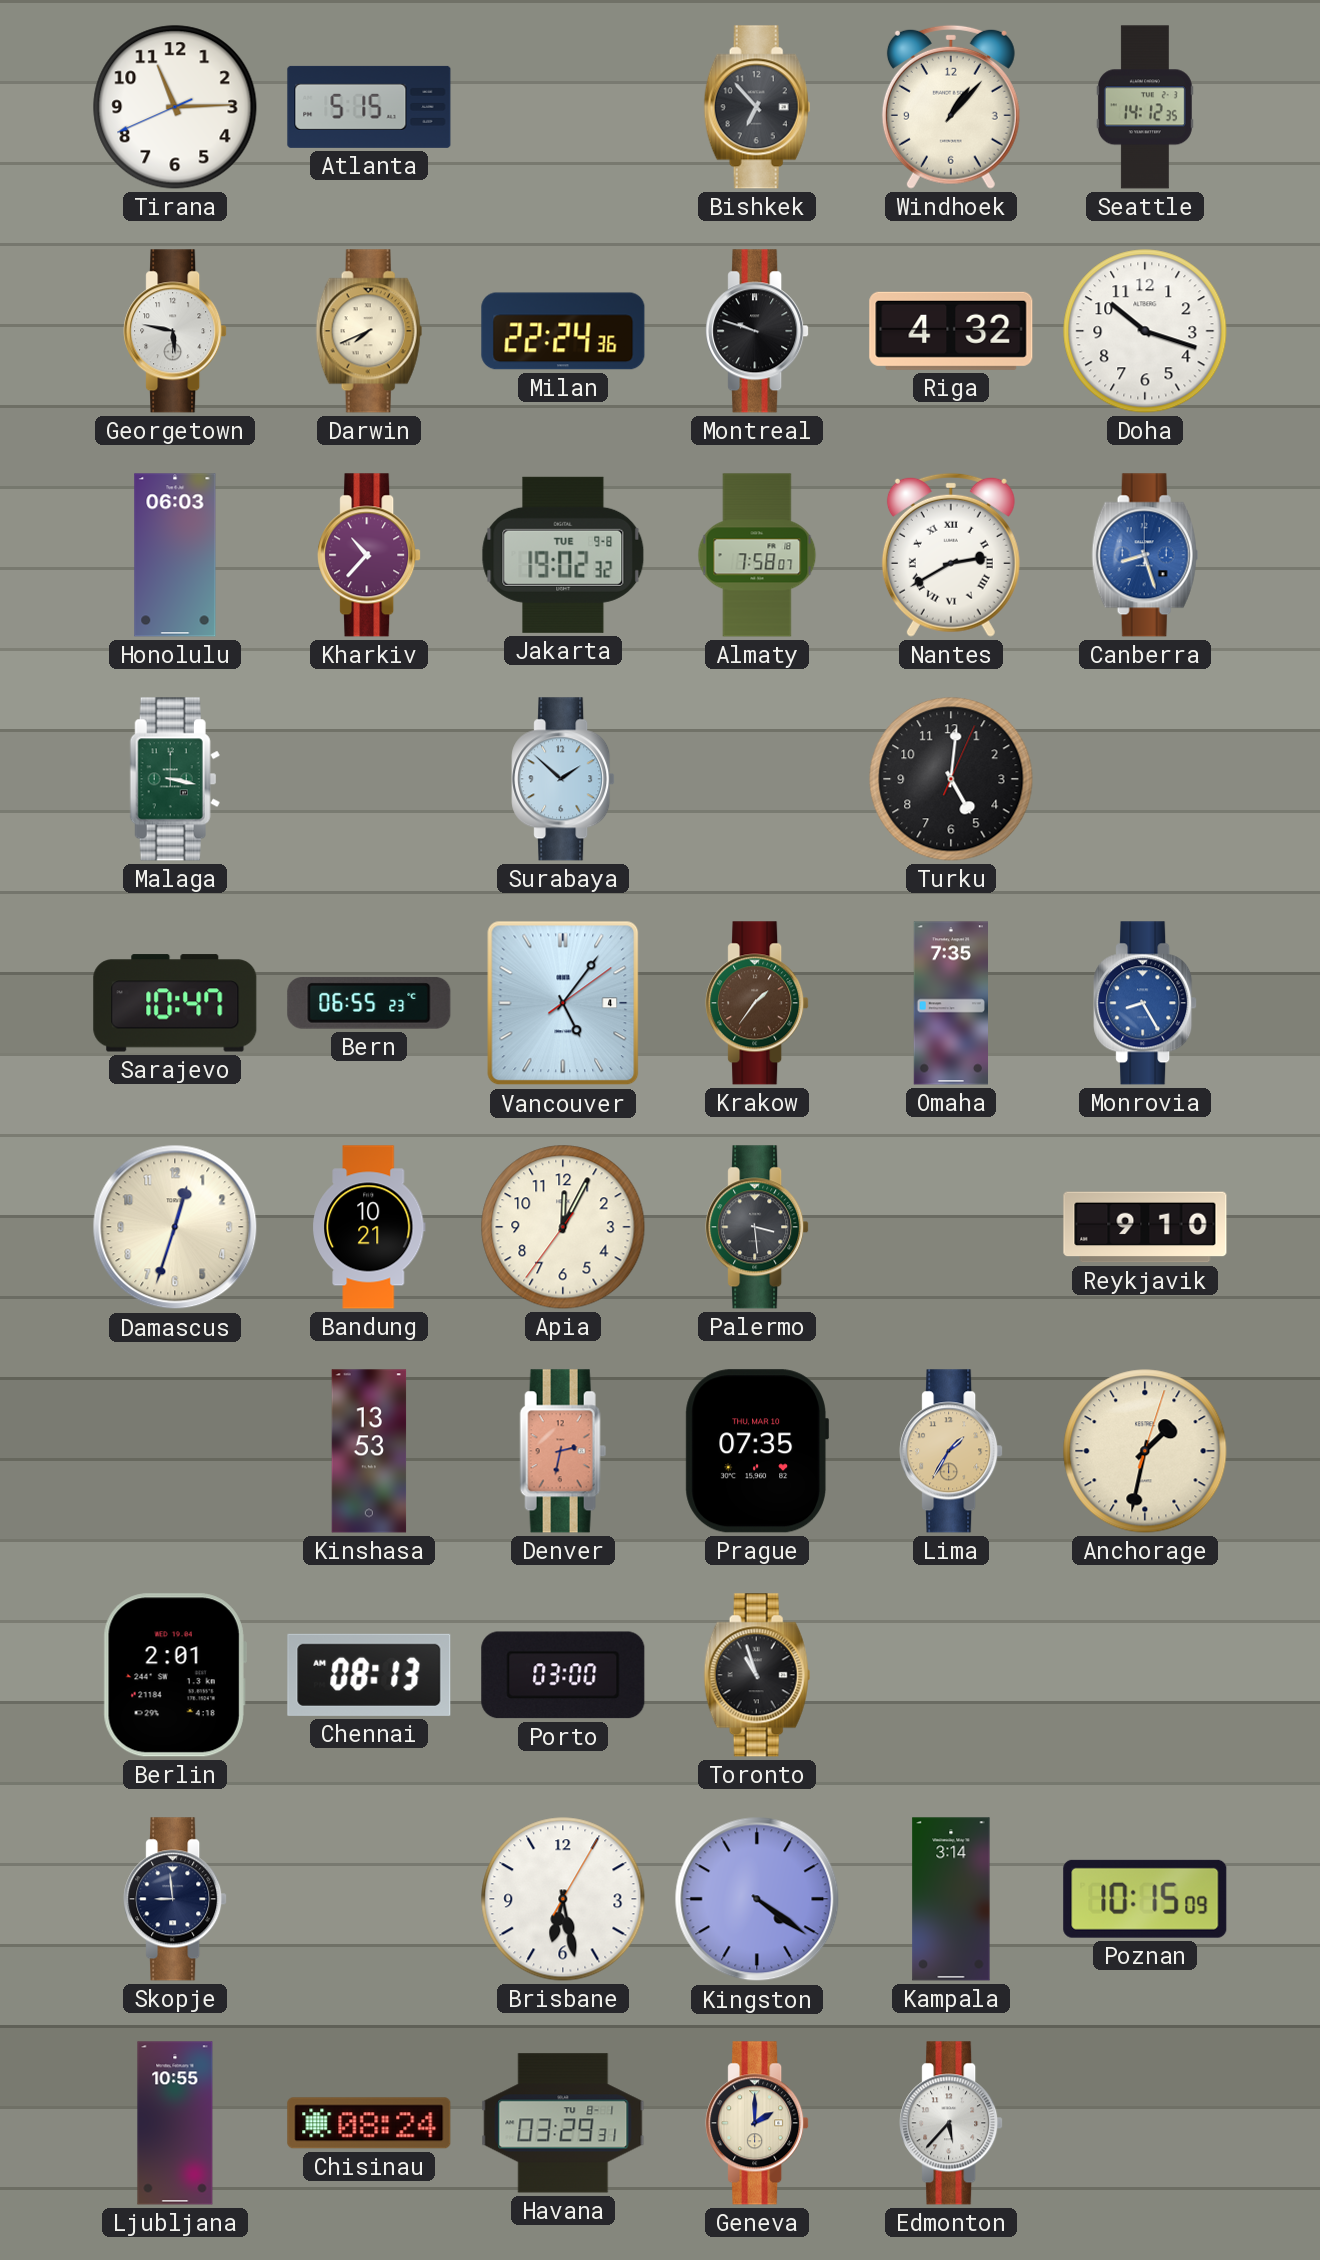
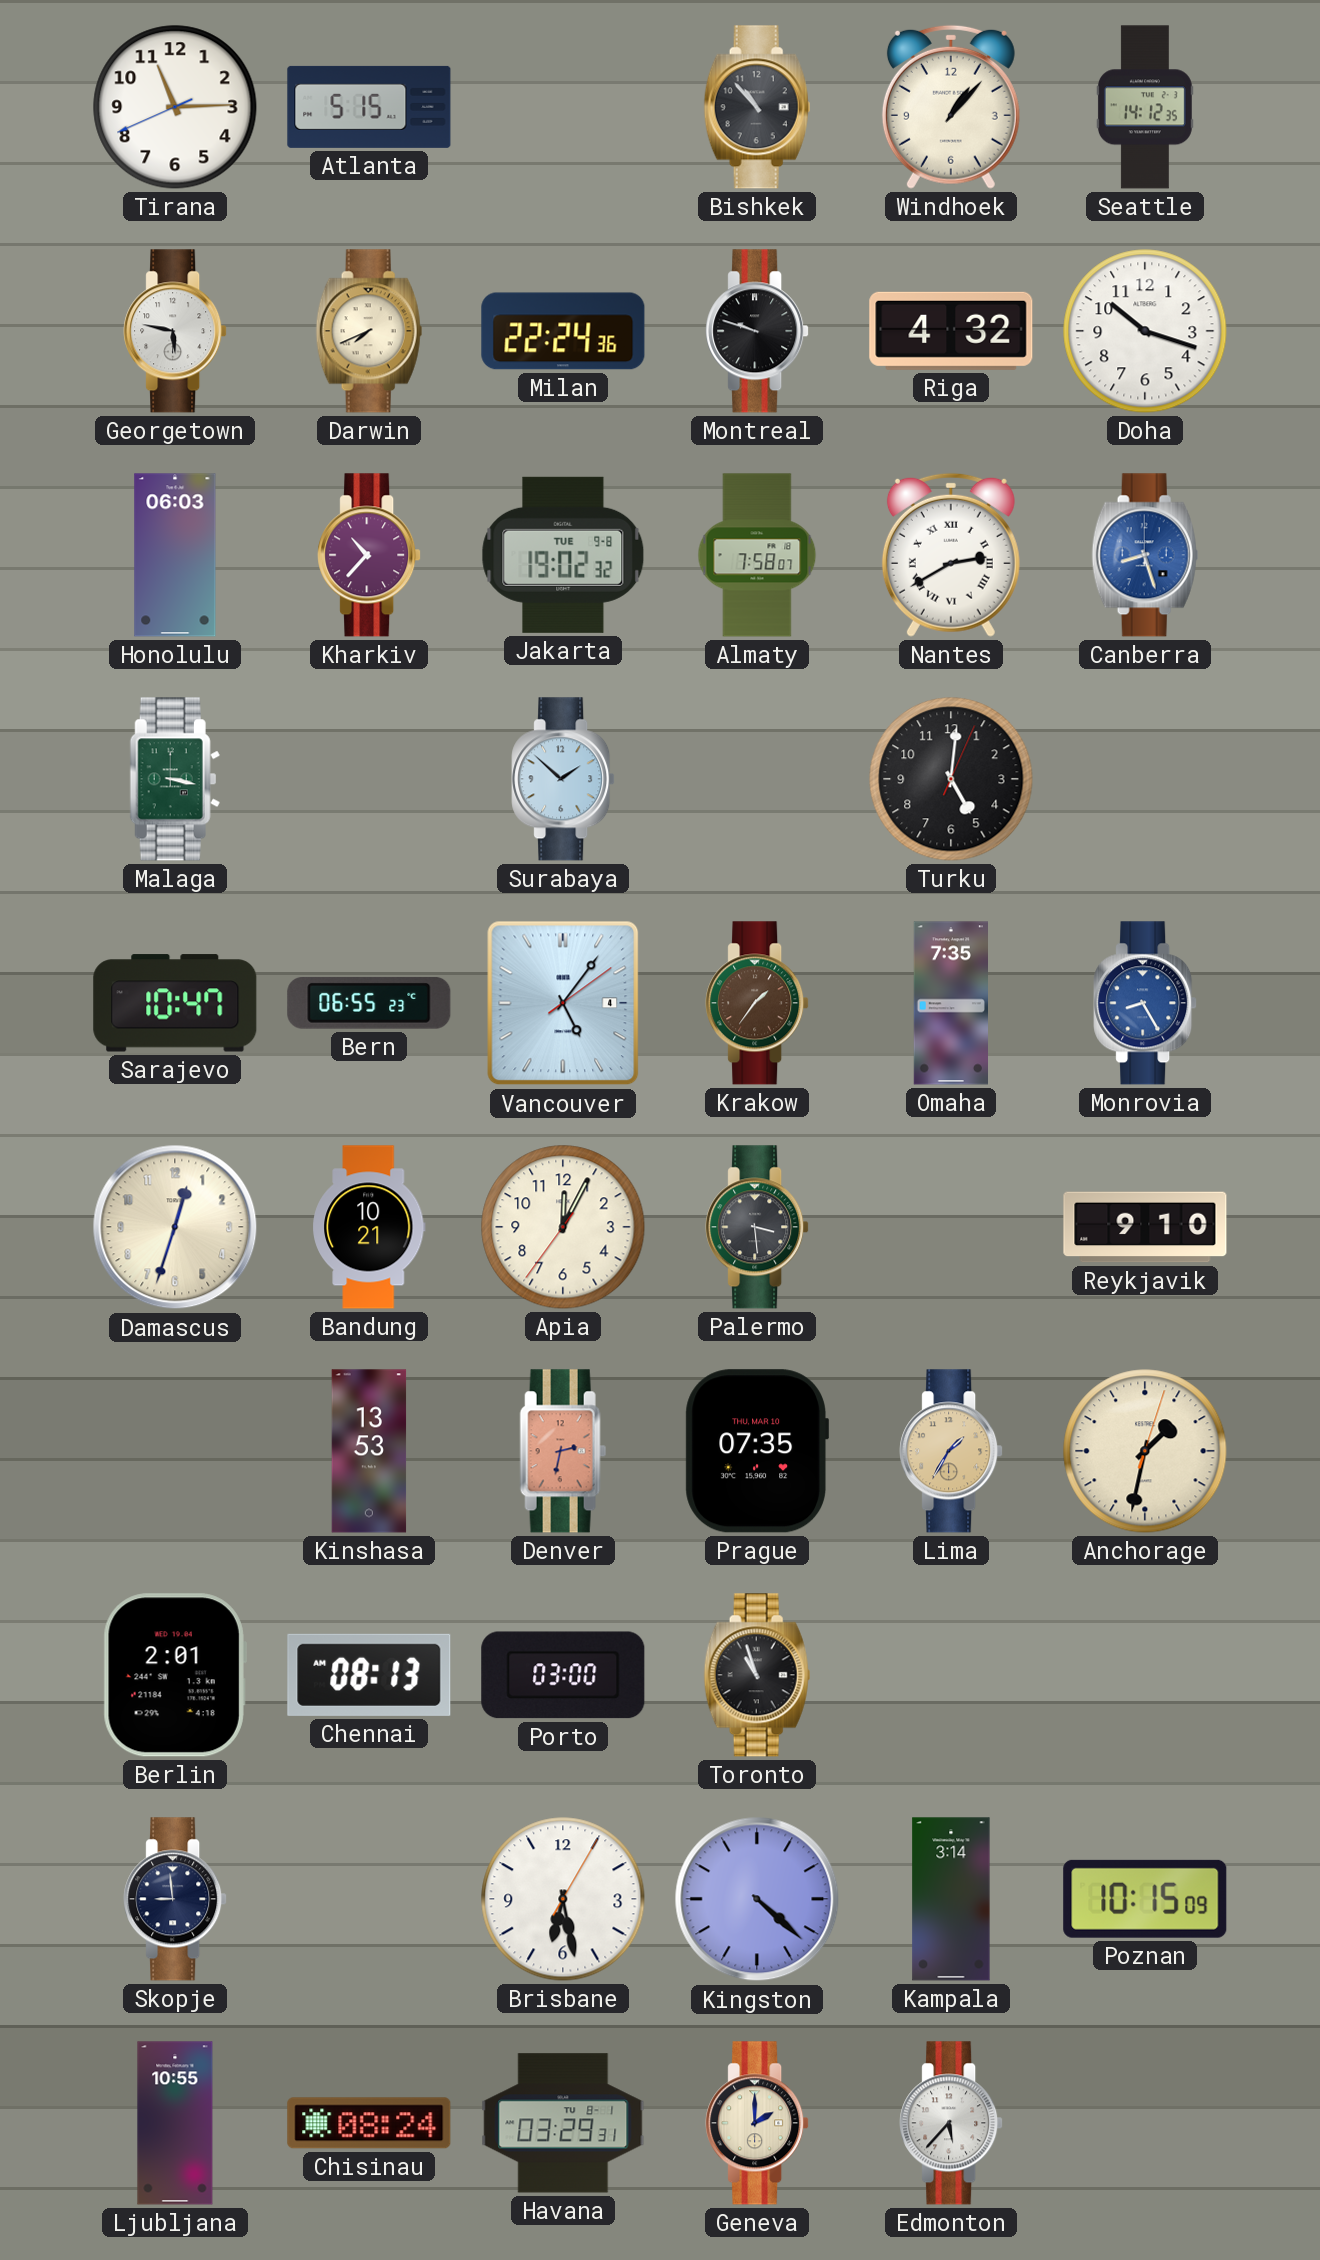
Bishkek: 6:53 -> 10:53 (757, 107)
Kingston: 4:21 -> 4:22 (757, 1899)
